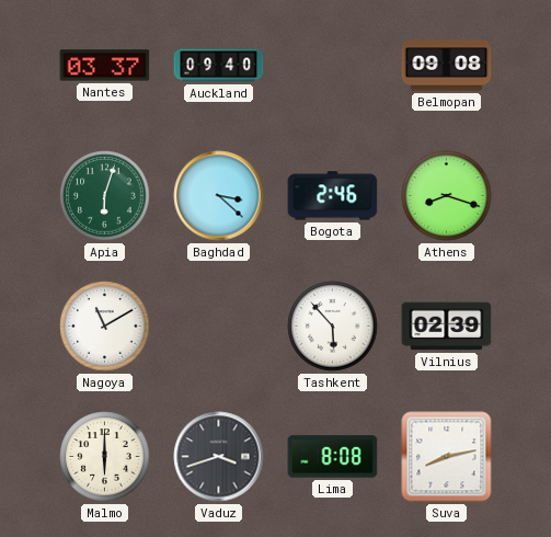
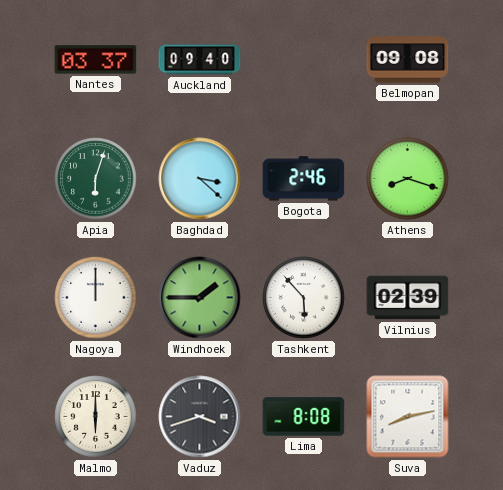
Nagoya: 11:10 -> 12:00 (96, 298)
Windhoek: none -> 1:45 (200, 298)
